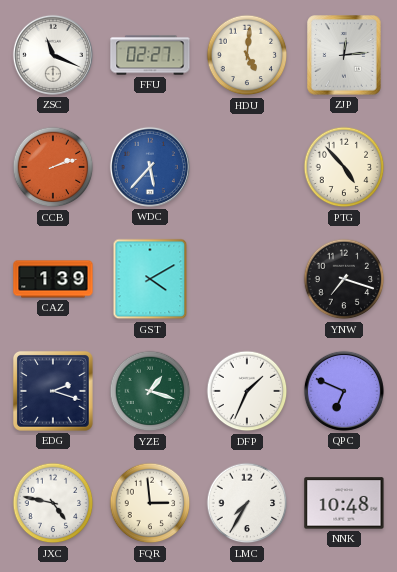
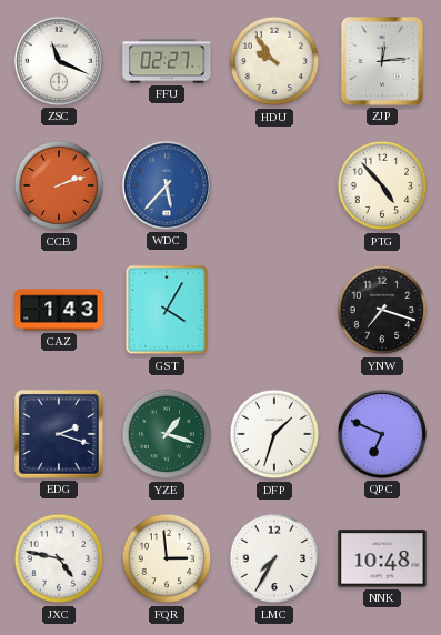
HDU: 5:01 -> 9:54 (274, 61)
CAZ: 1:39 -> 1:43 (59, 310)
GST: 4:10 -> 4:05 (167, 310)
DFP: 1:34 -> 1:33 (274, 434)
